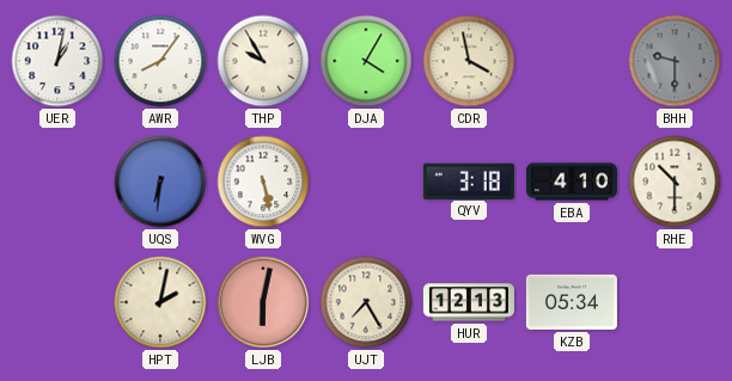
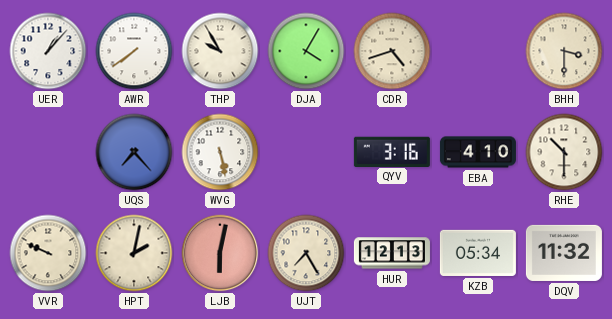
UER: 1:02 -> 1:07 (48, 51)
AWR: 8:06 -> 7:39 (134, 51)
CDR: 3:58 -> 4:42 (392, 51)
BHH: 9:30 -> 3:30 (564, 51)
BHH dial: grey -> cream (564, 51)
UQS: 6:31 -> 7:23 (134, 152)
QYV: 3:18 -> 3:16 (392, 151)
VVR: none -> 9:49 (48, 253)
DQV: none -> 11:32 (564, 253)
